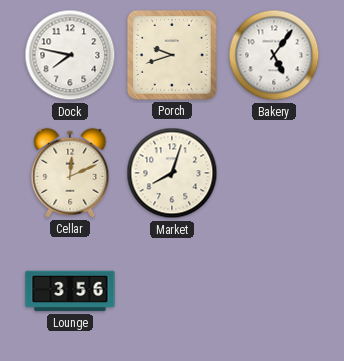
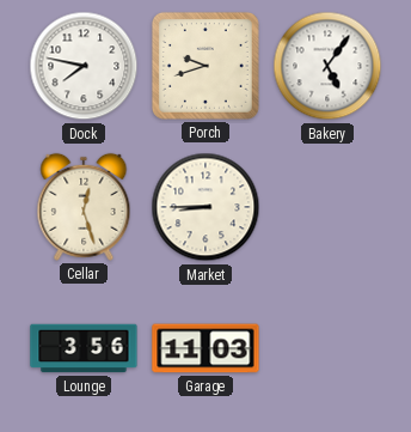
Cellar: 12:11 -> 12:27 (84, 207)
Market: 8:03 -> 8:45 (205, 207)
Garage: none -> 11:03 (205, 348)
